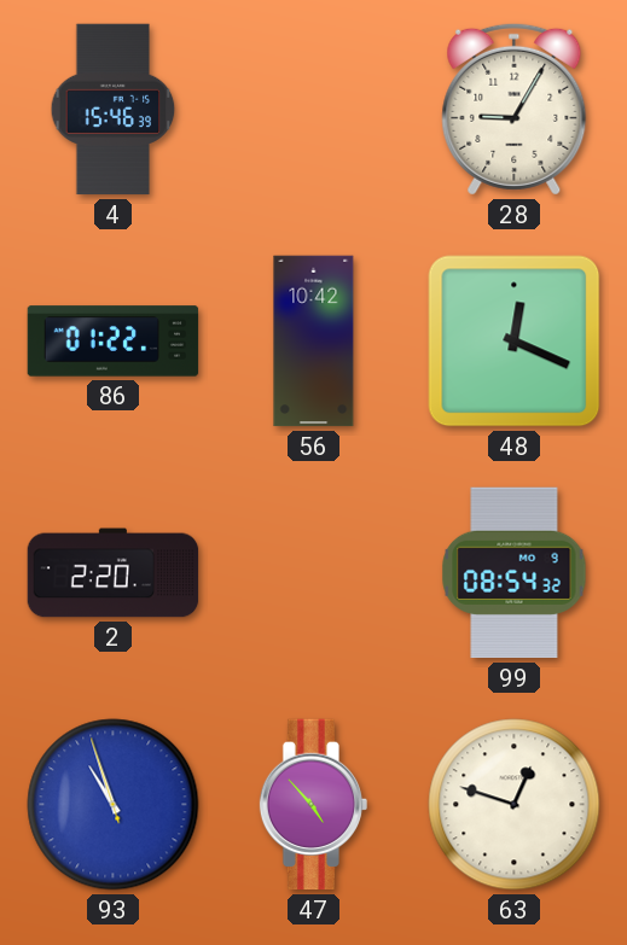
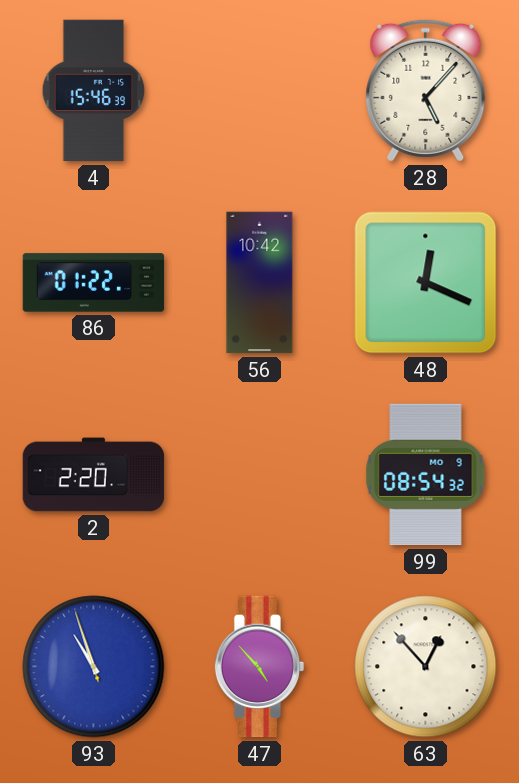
28: 9:05 -> 5:07 (426, 90)
63: 12:48 -> 12:53 (426, 667)
